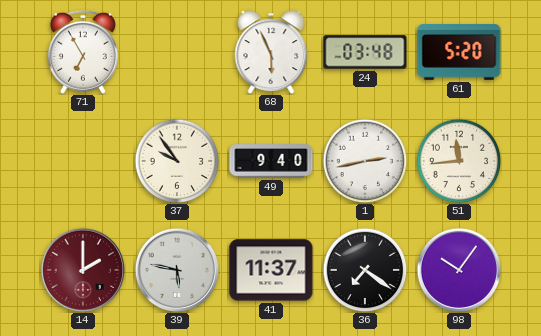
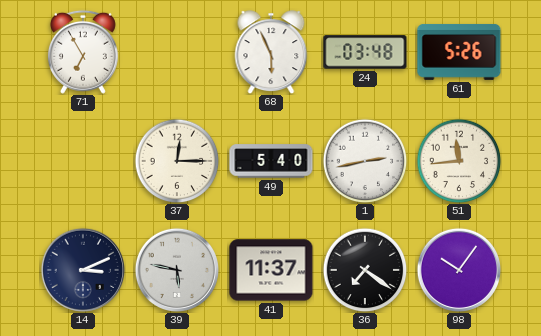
61: 5:20 -> 5:26 (459, 52)
37: 9:54 -> 12:15 (177, 161)
49: 9:40 -> 5:40 (271, 161)
14: 2:00 -> 3:11 (82, 269)
14 dial: burgundy -> navy (82, 269)
